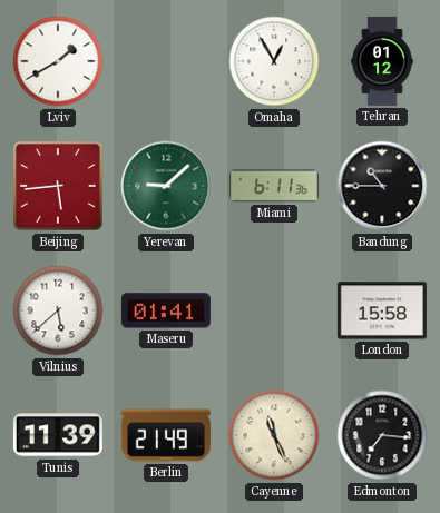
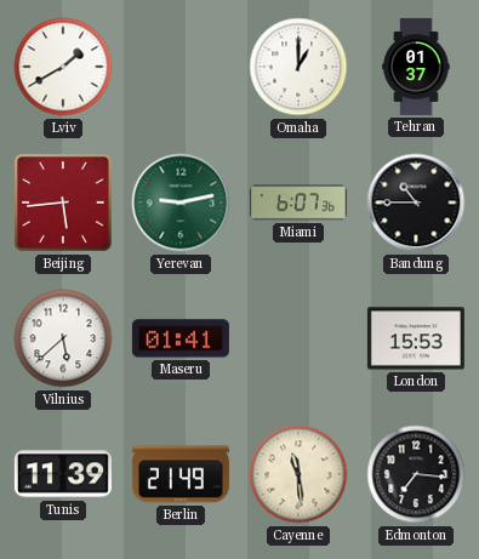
Omaha: 12:55 -> 1:00 (298, 67)
Tehran: 01:12 -> 01:37 (416, 67)
Yerevan: 9:08 -> 9:13 (181, 203)
Miami: 6:11 -> 6:07 (298, 203)
London: 15:58 -> 15:53 (416, 338)
Cayenne: 11:26 -> 11:29 (298, 474)
